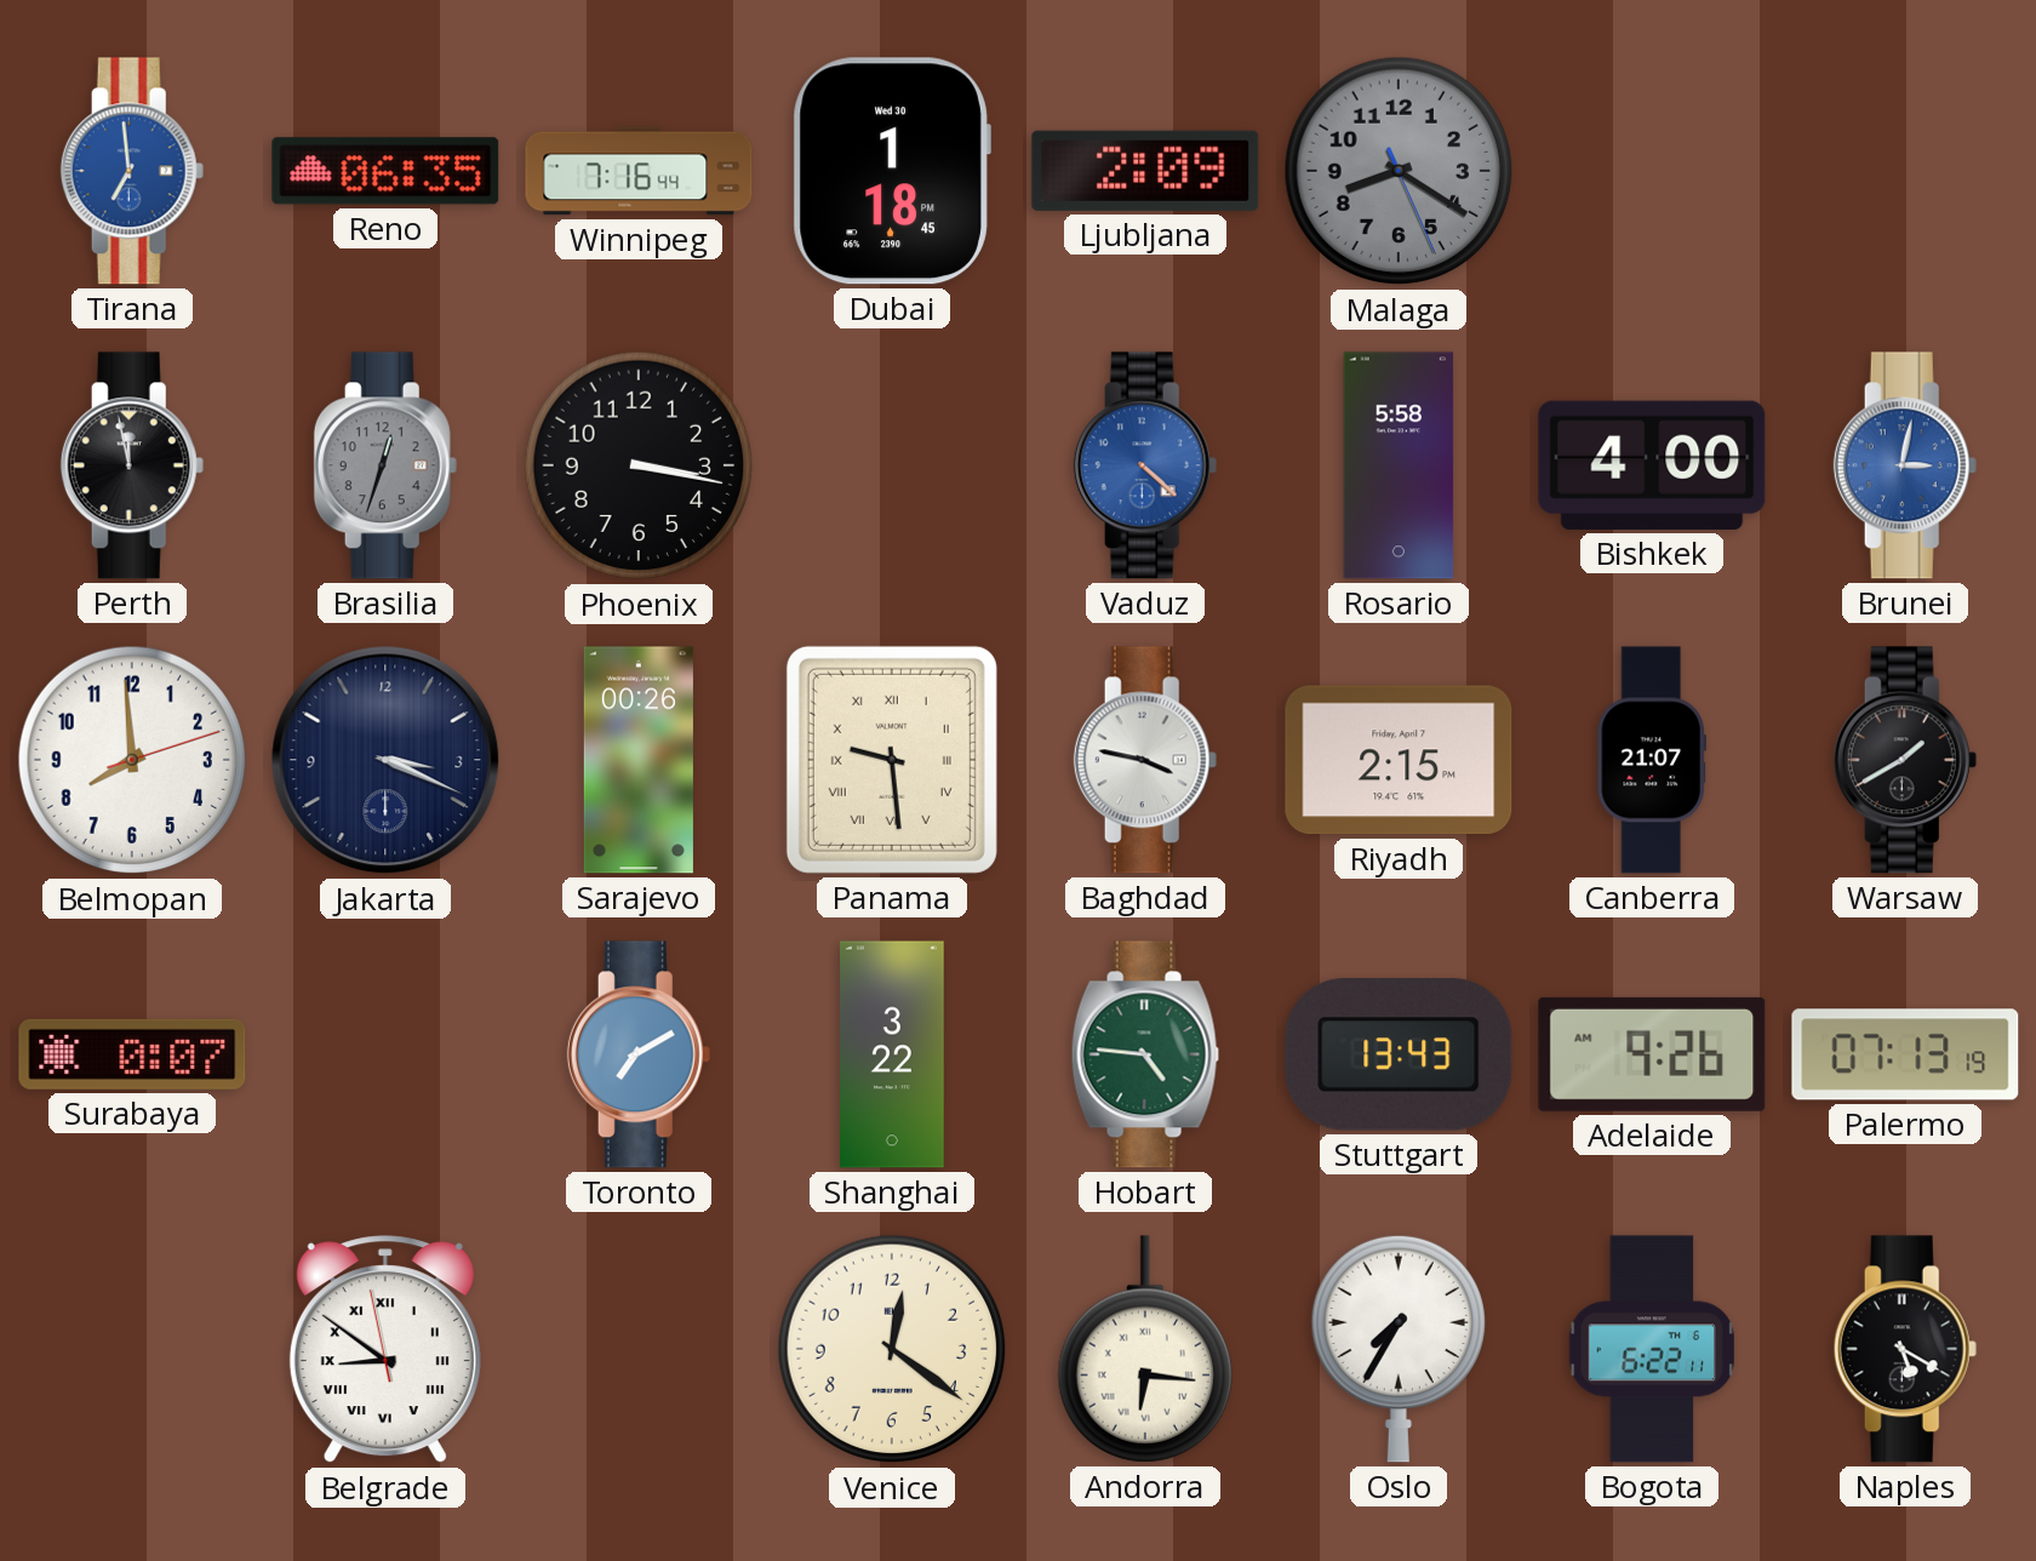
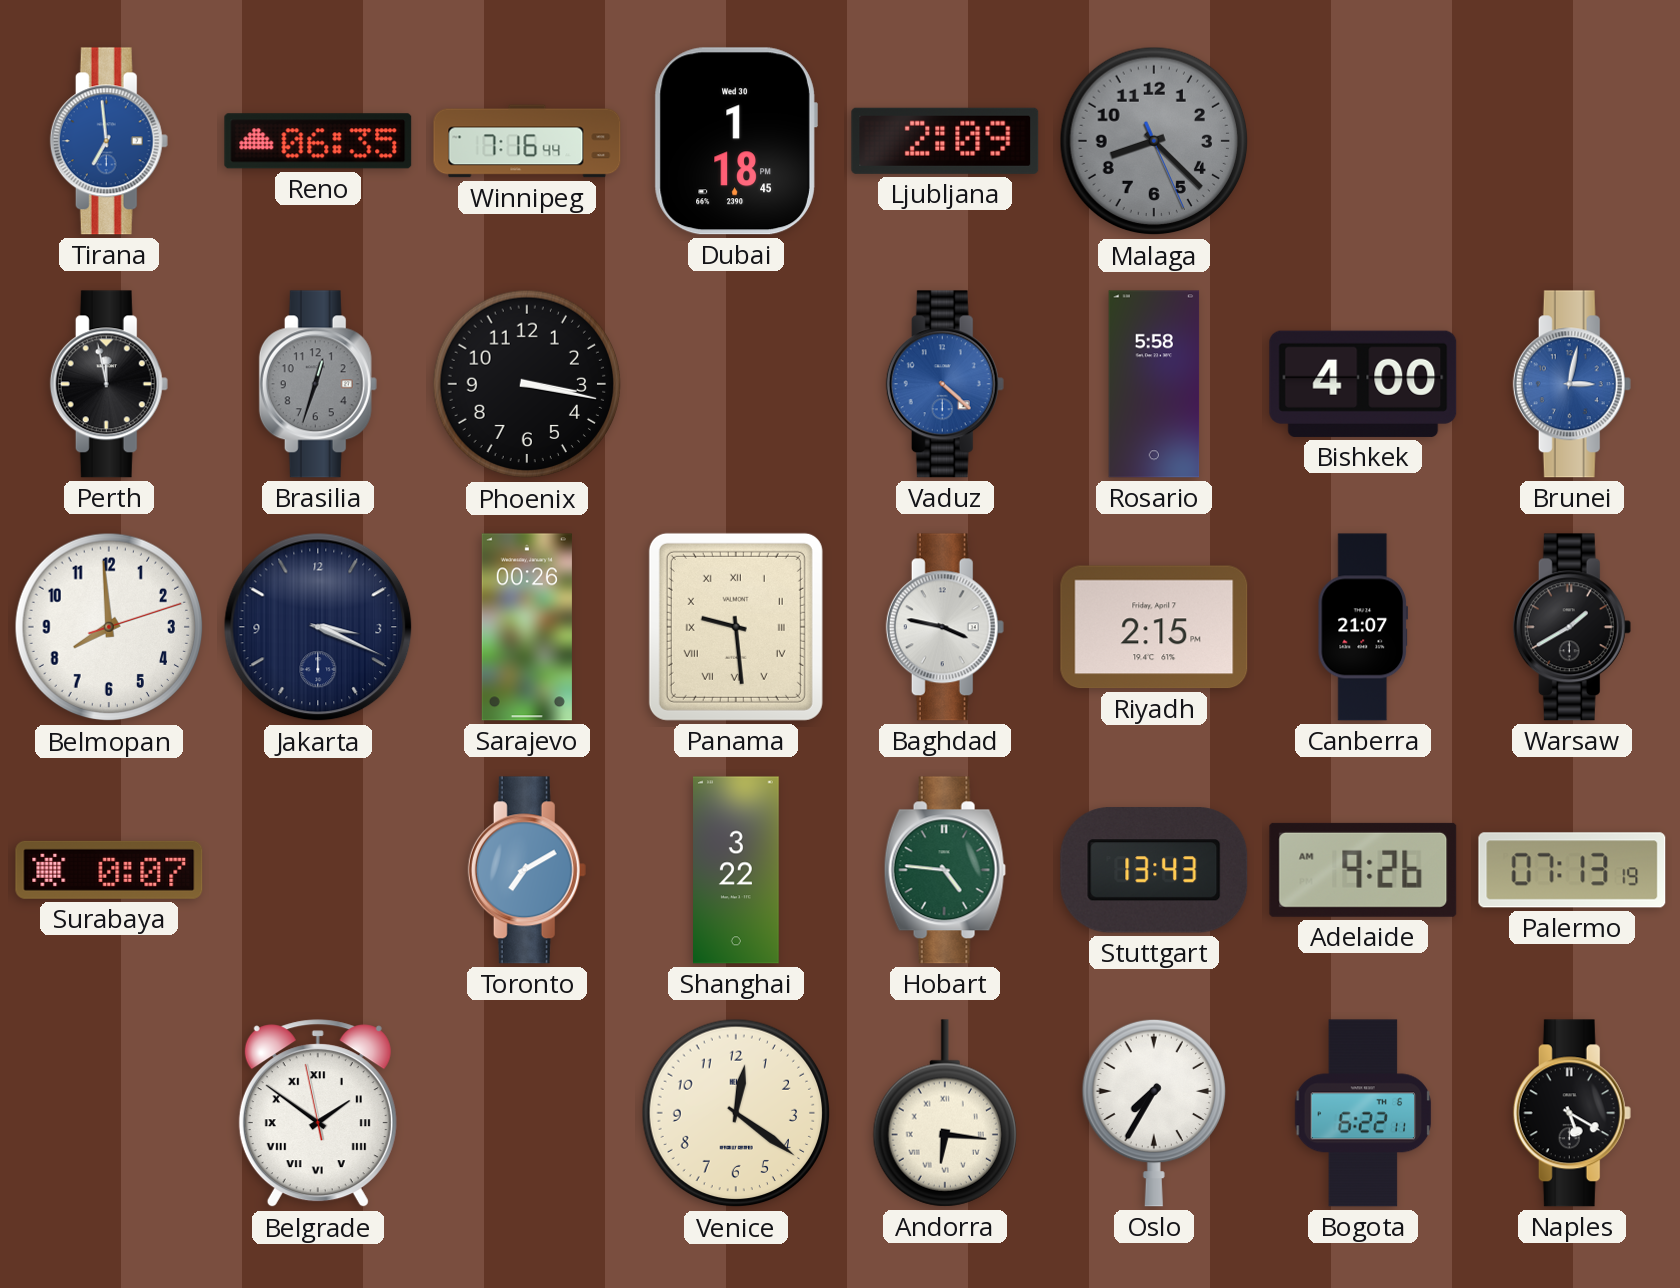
Malaga: 8:20 -> 8:22 (1154, 141)
Belgrade: 8:50 -> 1:50 (318, 1114)
